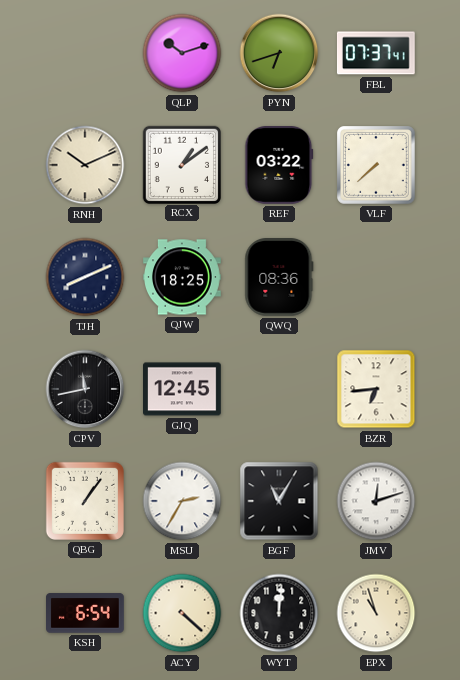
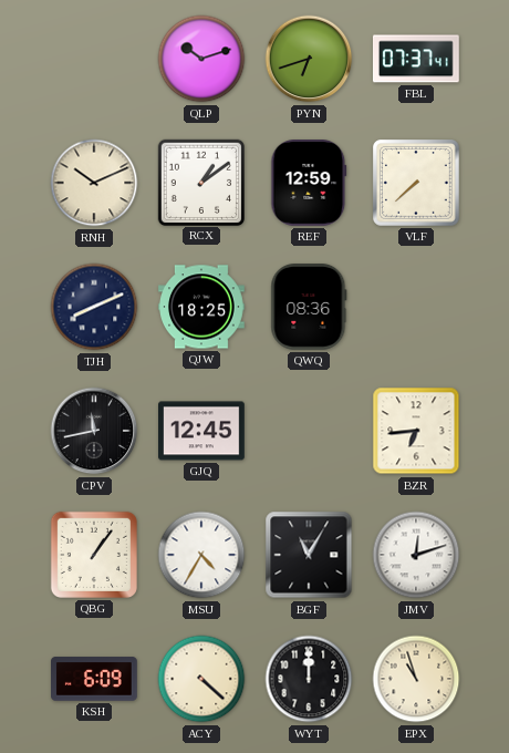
REF: 03:22 -> 12:59 (309, 184)
MSU: 2:35 -> 4:35 (201, 555)
KSH: 6:54 -> 6:09 (95, 679)
WYT: 12:01 -> 12:00 (309, 679)
